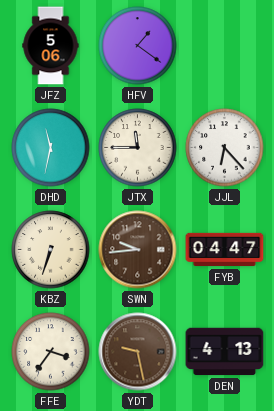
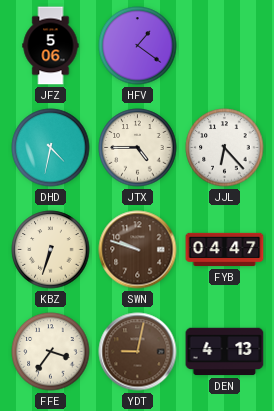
DHD: 11:32 -> 4:32 (51, 148)
JTX: 11:45 -> 4:45 (138, 148)
SWN: 9:44 -> 9:48 (138, 250)
YDT: 9:28 -> 9:02 (138, 352)
